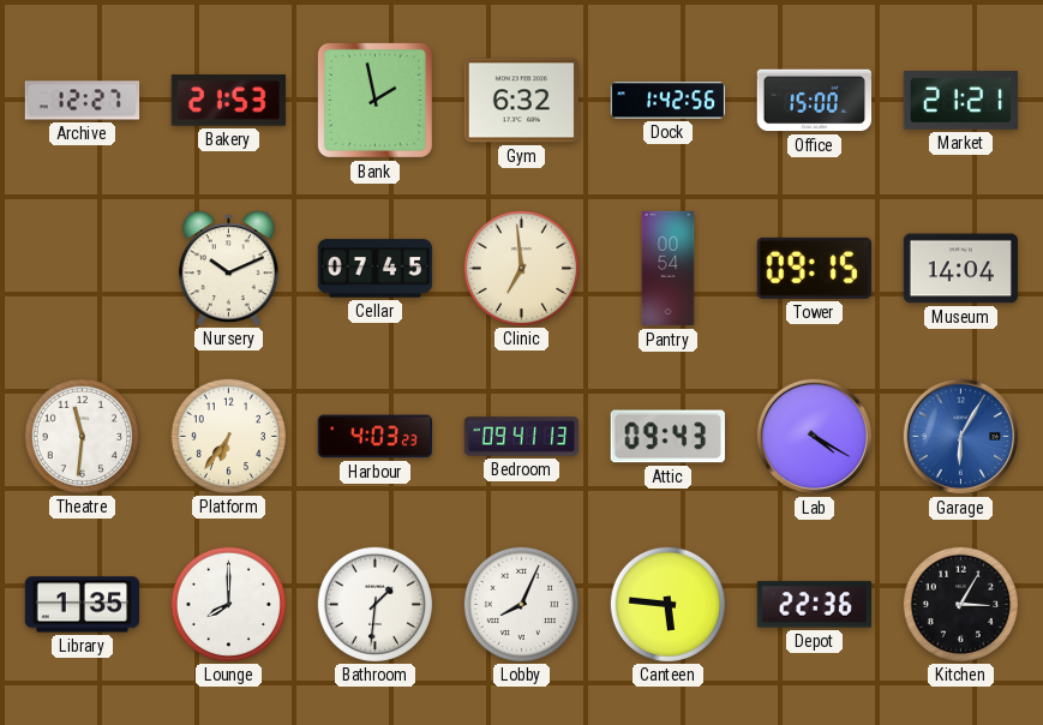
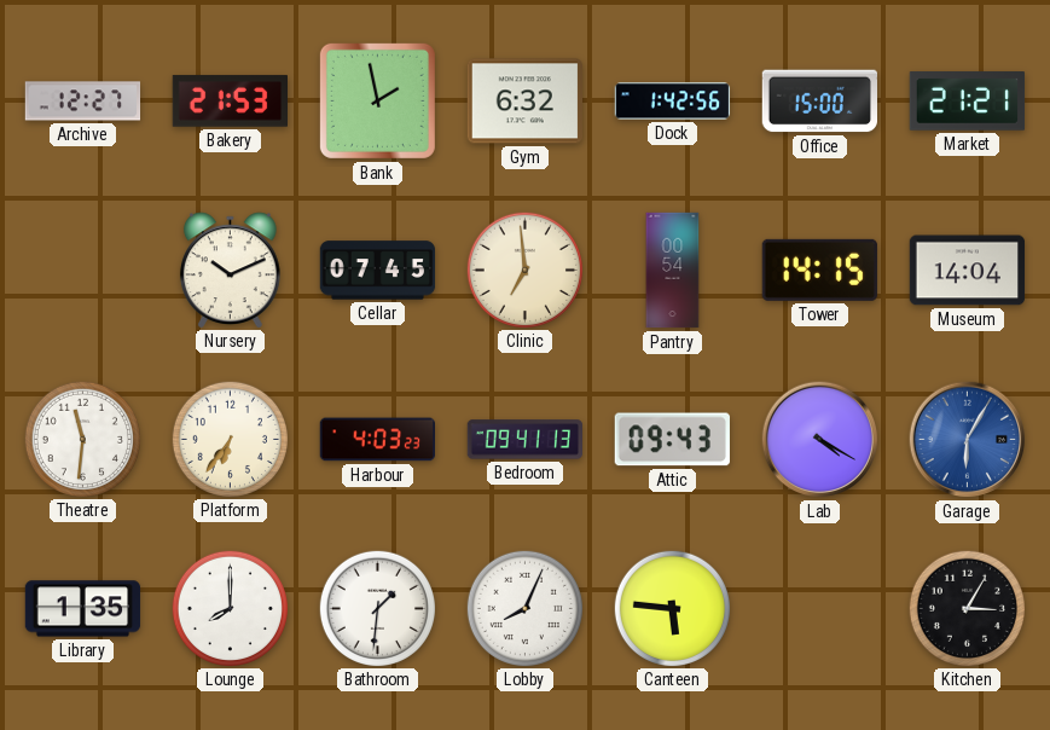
Tower: 09:15 -> 14:15 (819, 270)
Depot: 22:36 -> none (814, 605)
